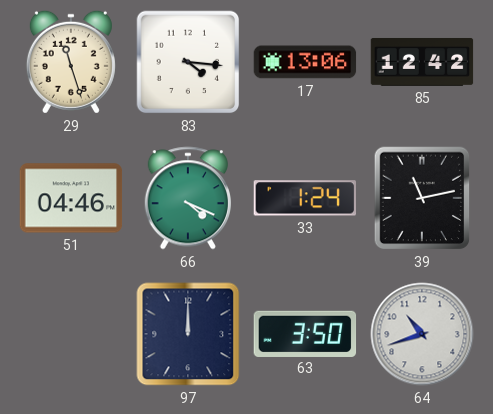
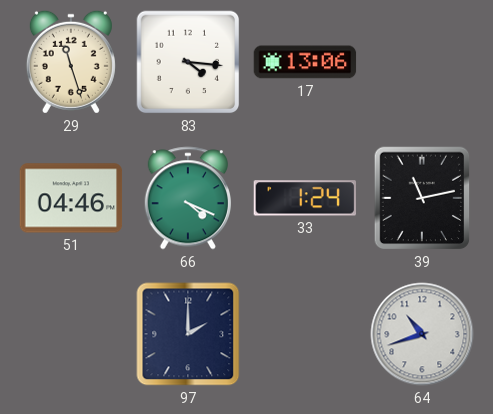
85: 12:42 -> none (422, 62)
97: 12:00 -> 2:00 (188, 334)
63: 3:50 -> none (305, 333)
